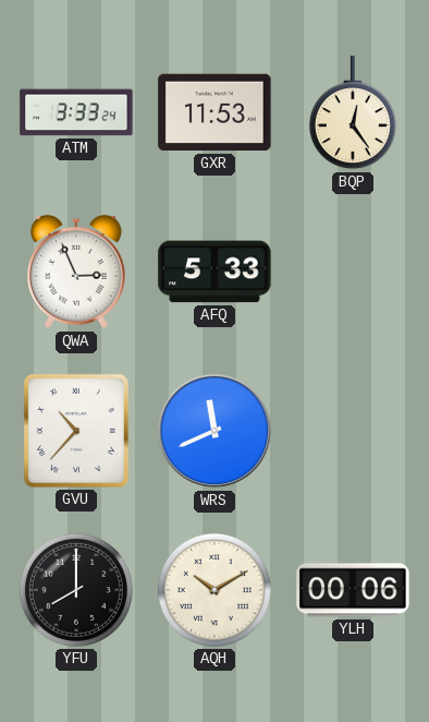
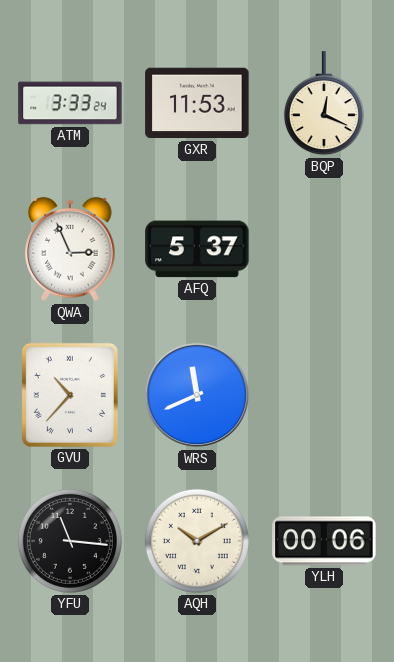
BQP: 12:24 -> 12:19 (324, 104)
AFQ: 5:33 -> 5:37 (197, 249)
YFU: 8:00 -> 11:16 (70, 541)
